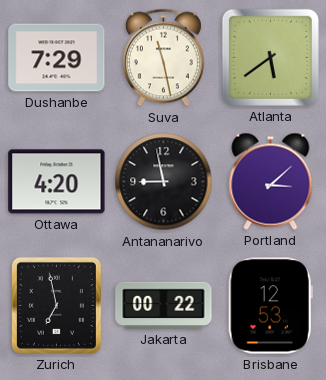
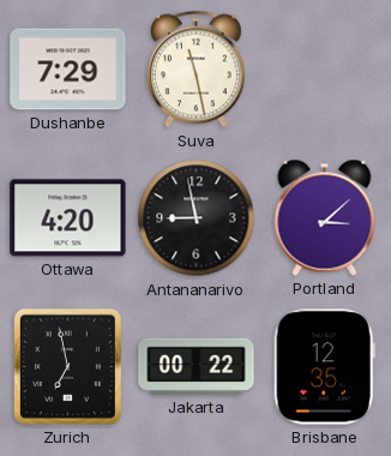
Atlanta: 5:39 -> none (270, 57)
Brisbane: 12:53 -> 12:35 (324, 367)
